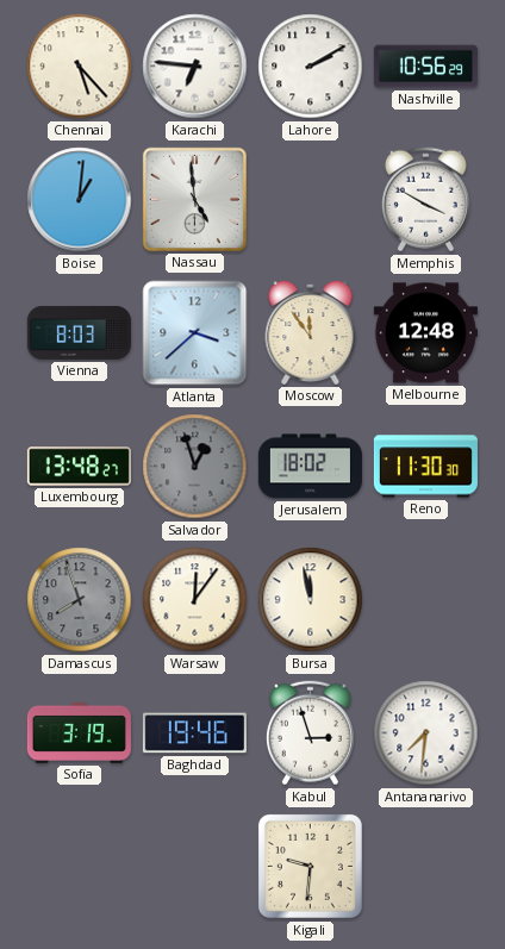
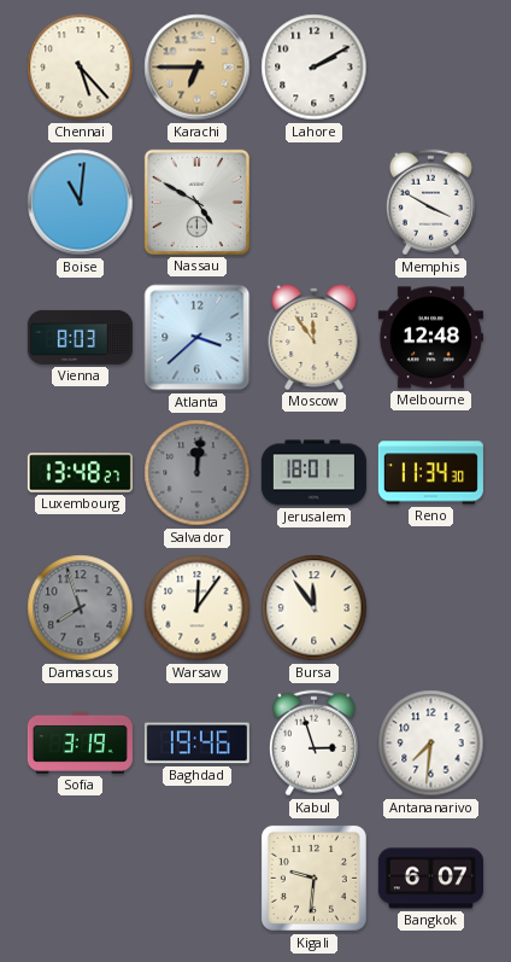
Karachi: 6:46 -> 6:45 (198, 68)
Karachi dial: white -> champagne (198, 68)
Nashville: 10:56 -> none (425, 67)
Boise: 1:01 -> 11:01 (81, 203)
Nassau: 4:59 -> 4:50 (196, 202)
Salvador: 12:57 -> 12:01 (198, 473)
Jerusalem: 18:02 -> 18:01 (313, 473)
Reno: 11:30 -> 11:34 (430, 473)
Bursa: 11:58 -> 11:54 (315, 608)
Bangkok: none -> 6:07 (430, 879)
